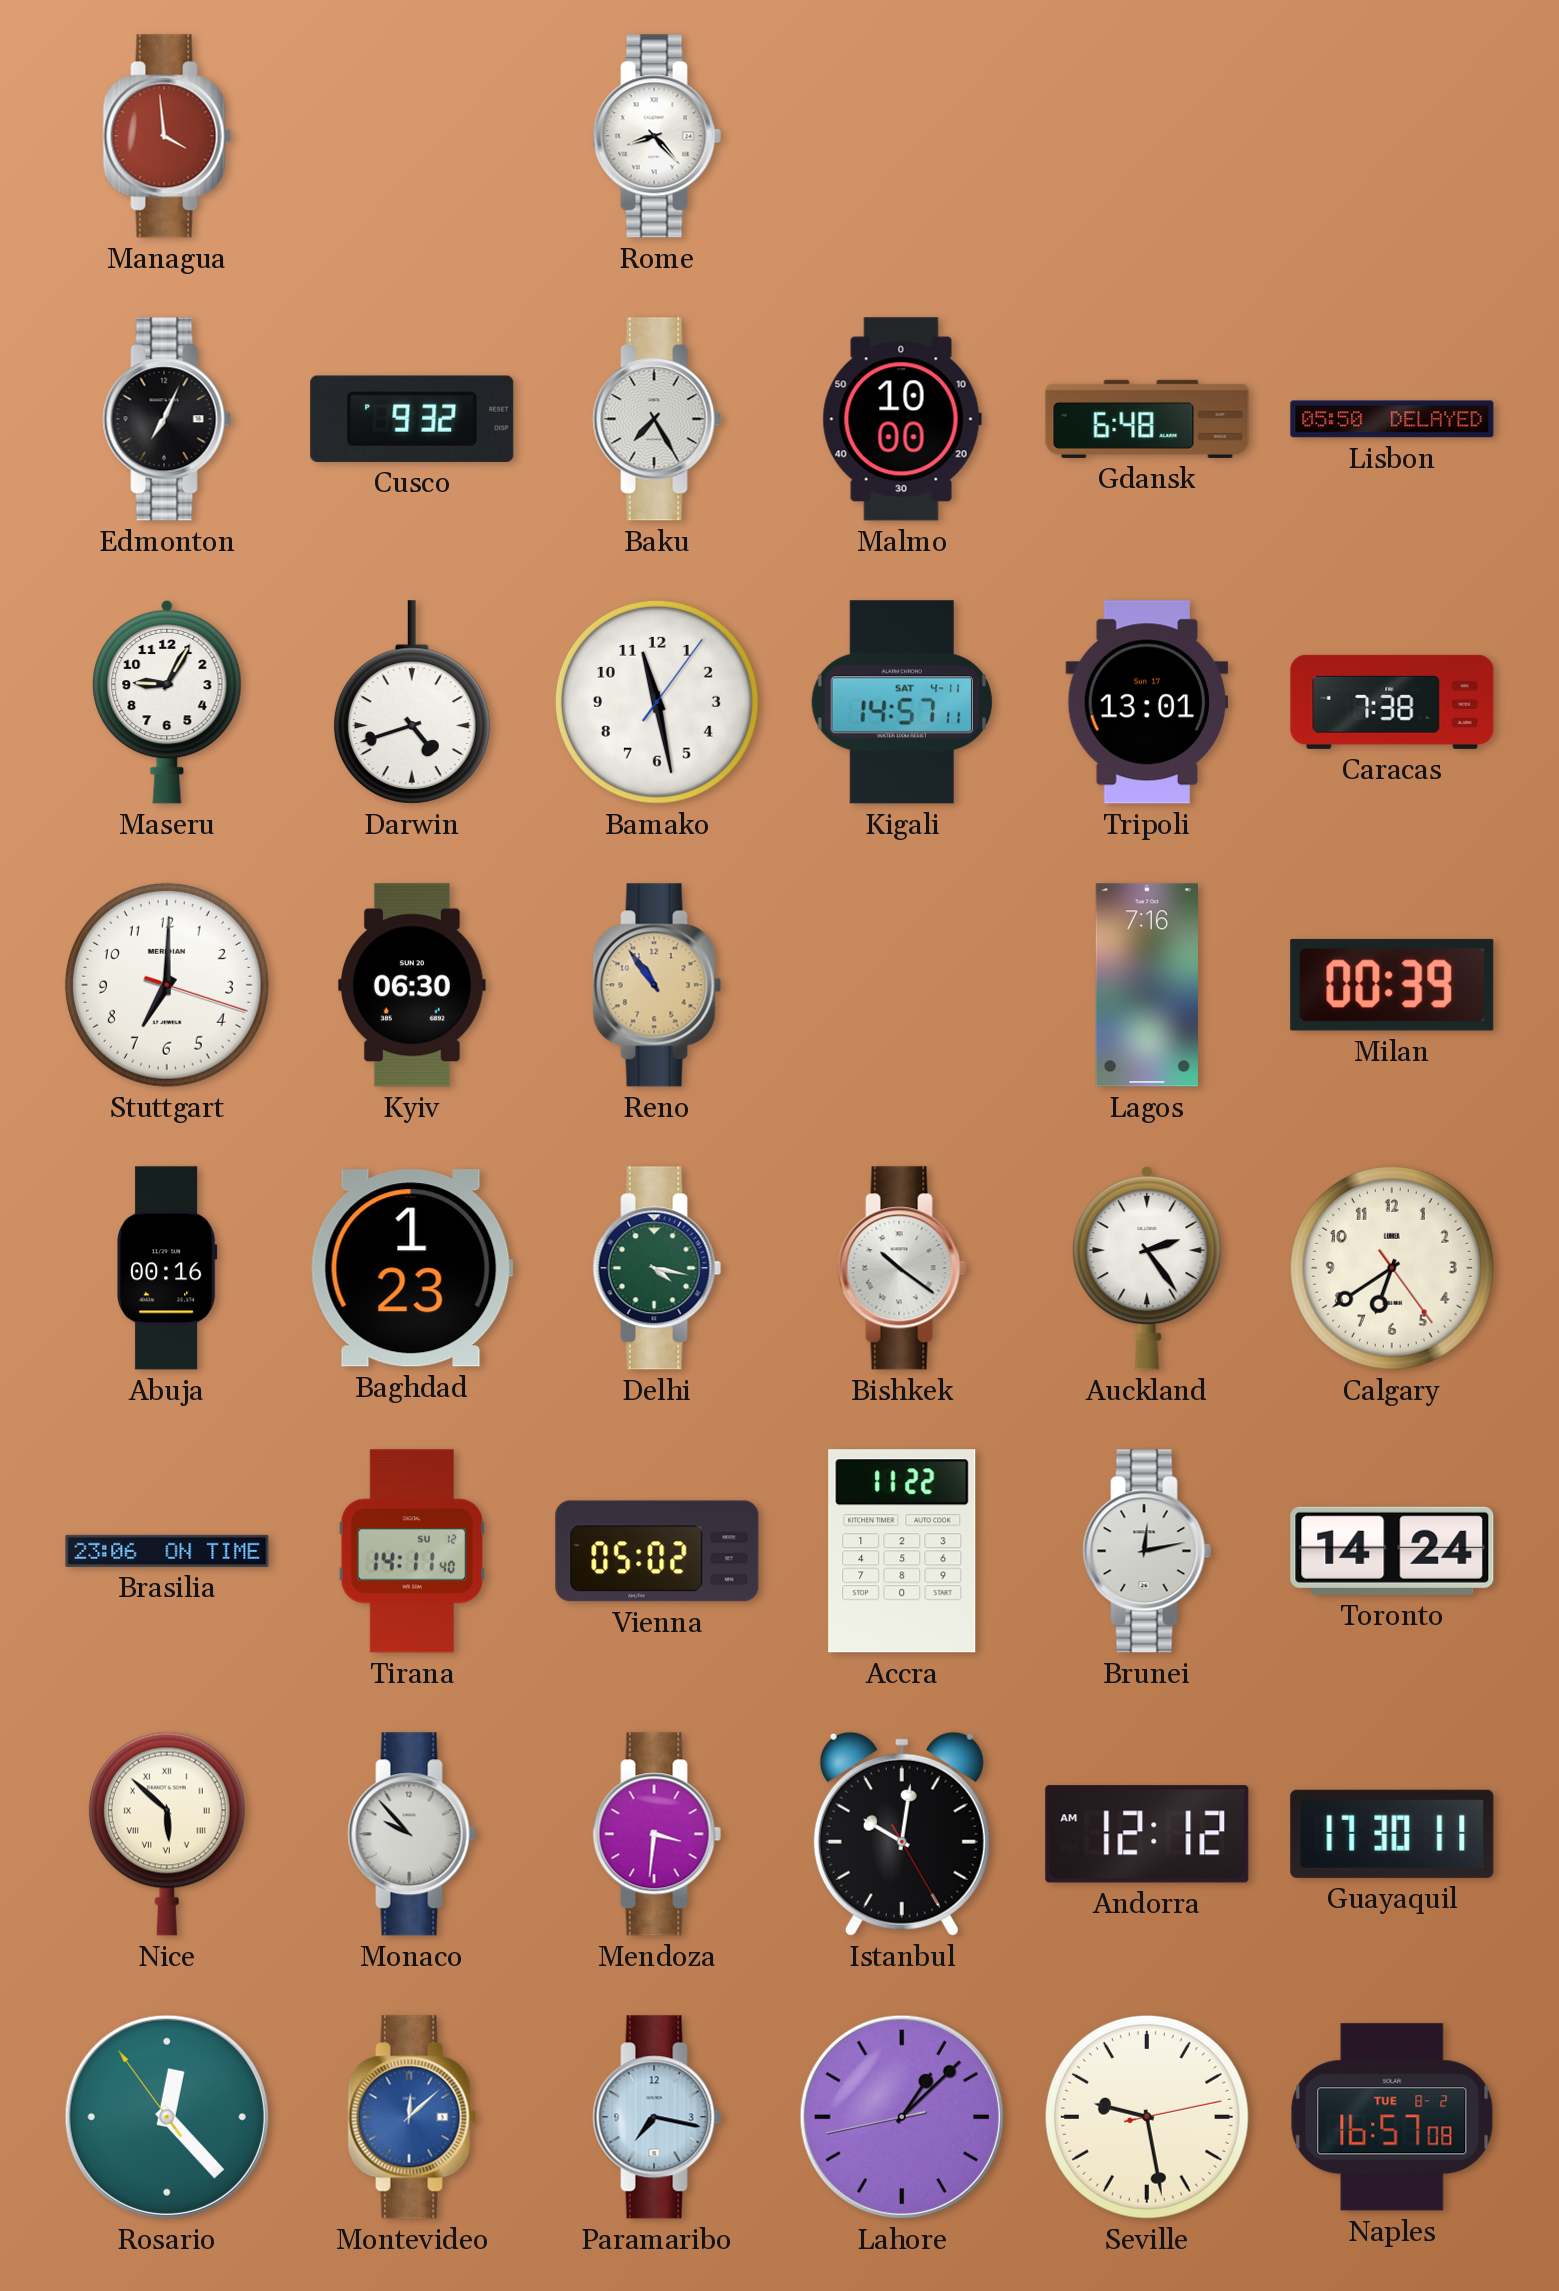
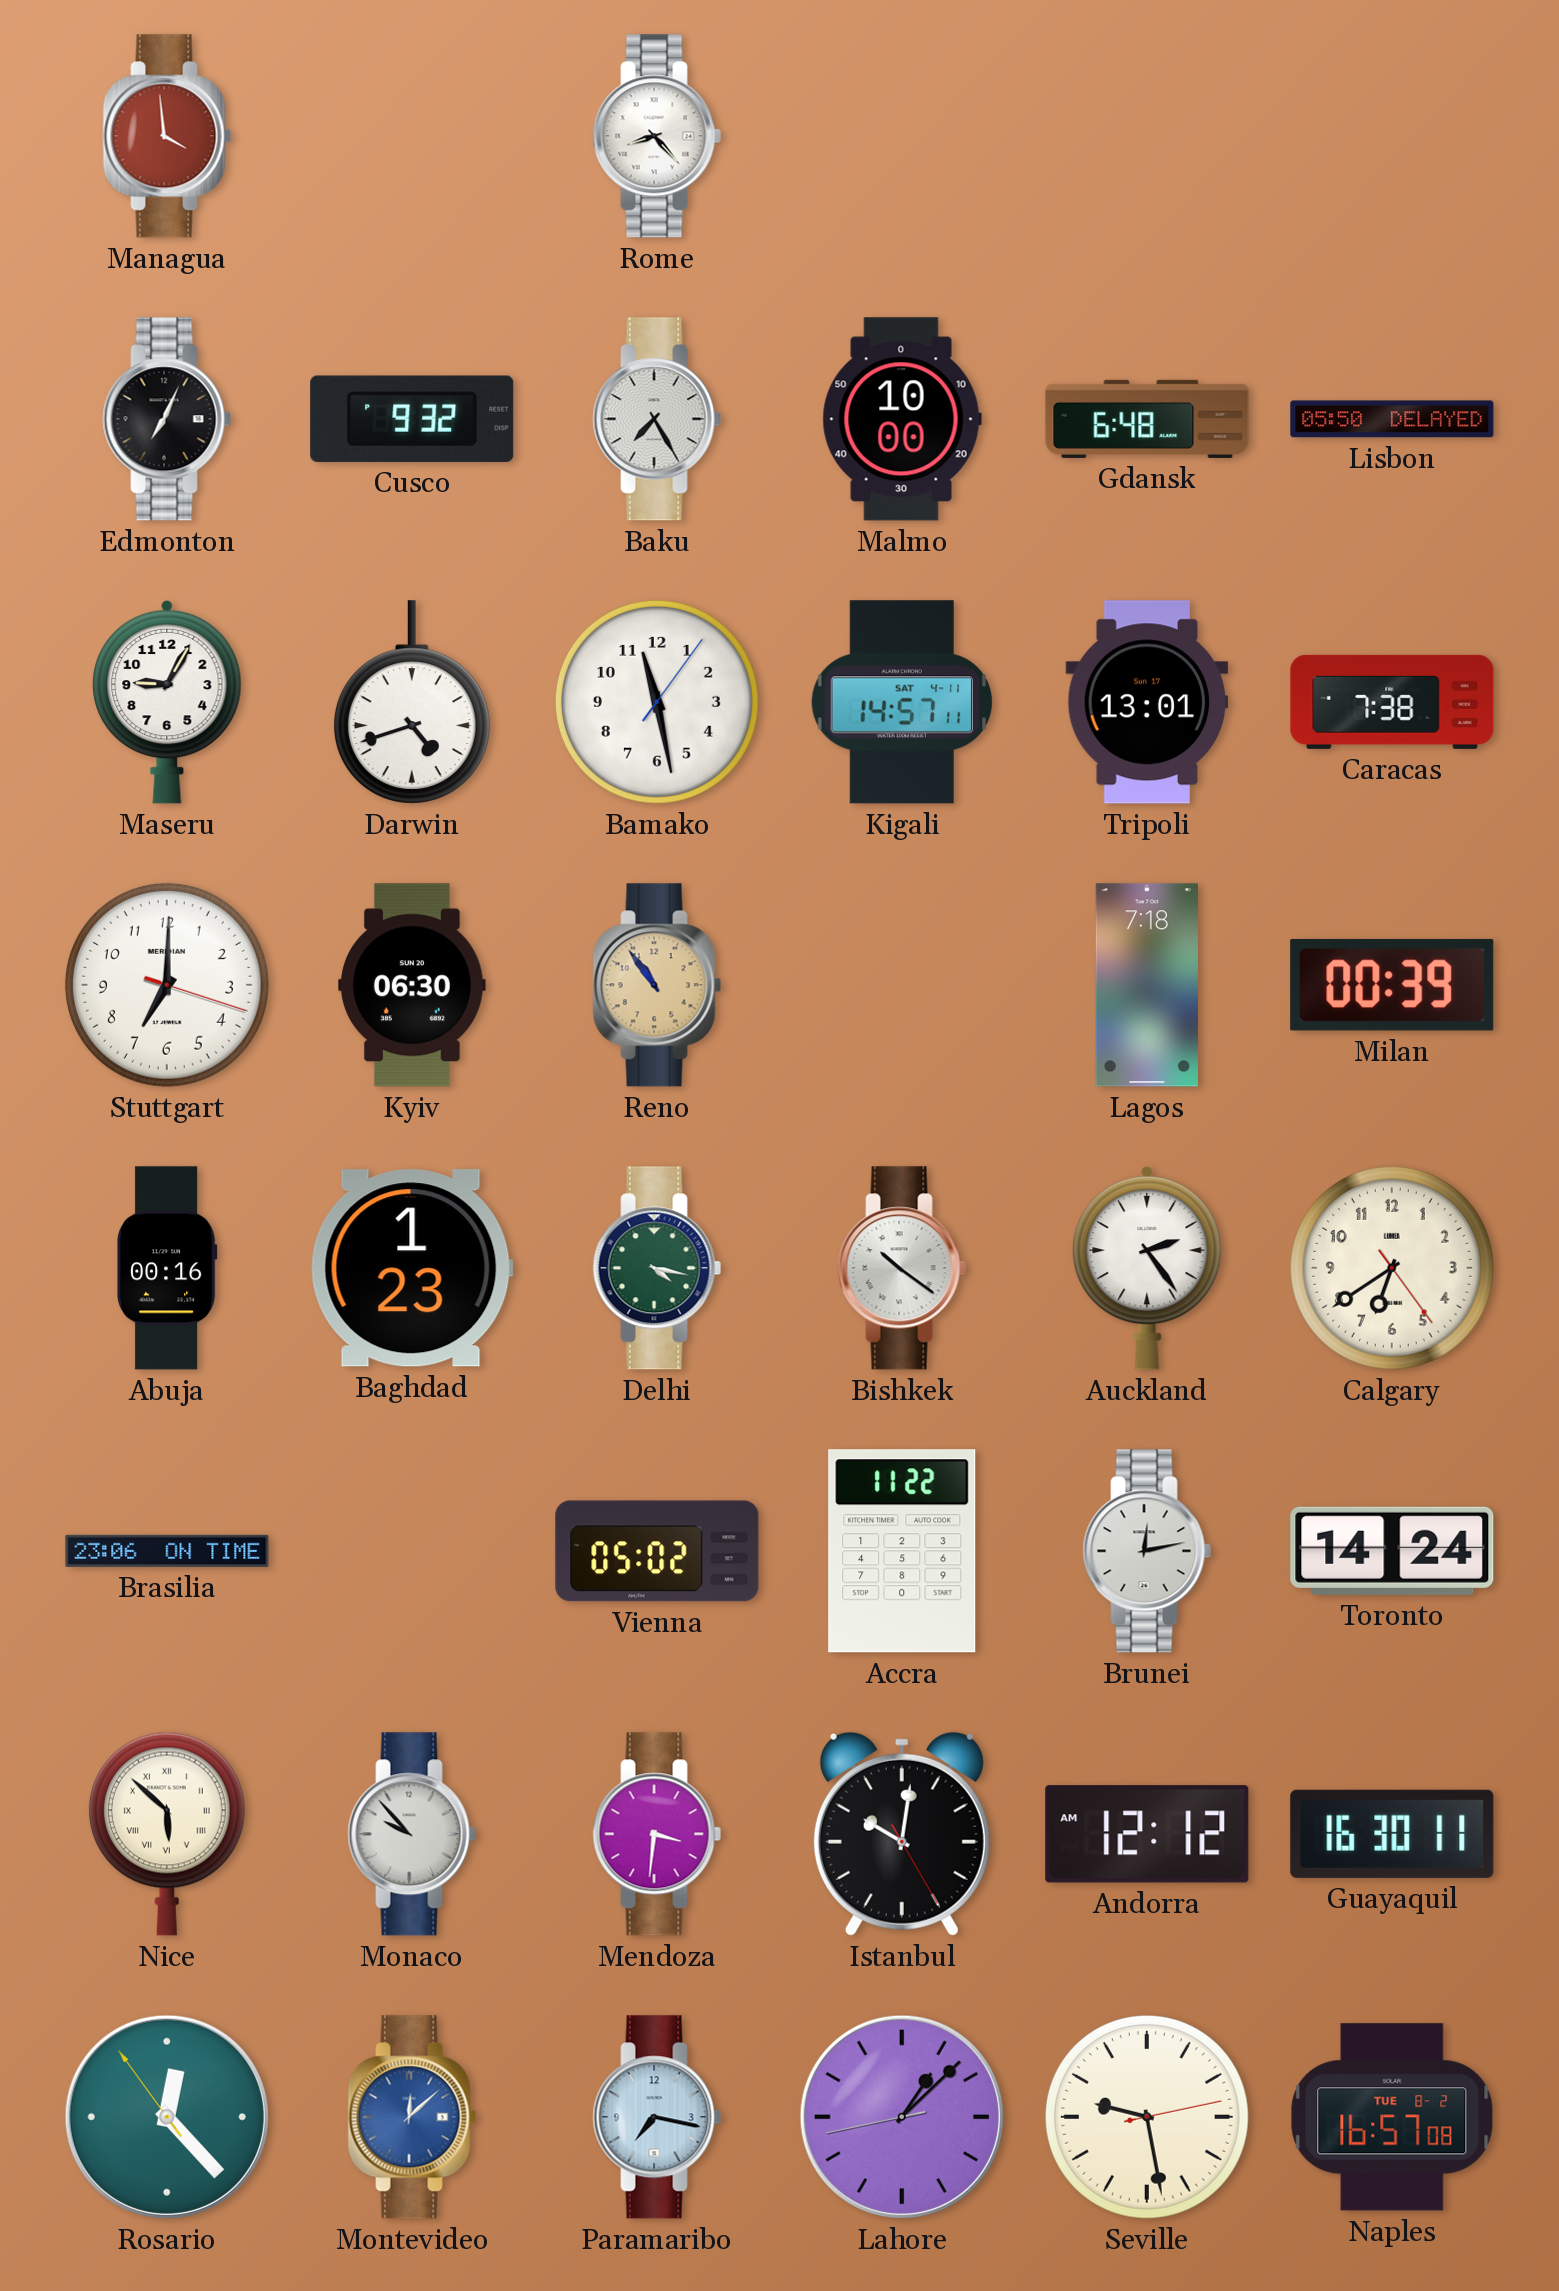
Lagos: 7:16 -> 7:18 (1147, 985)
Tirana: 14:11 -> none (412, 1551)
Guayaquil: 17:30 -> 16:30 (1392, 1834)
